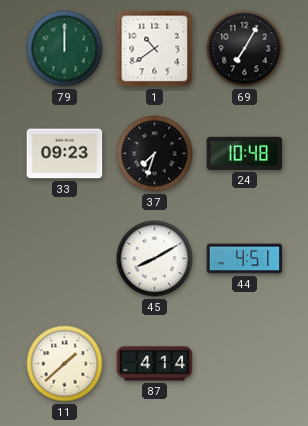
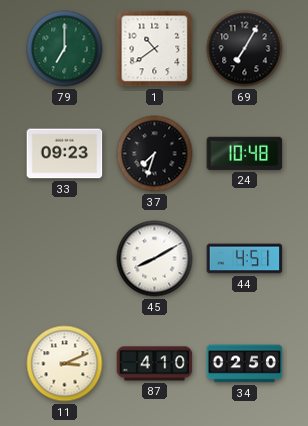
79: 12:00 -> 7:00 (65, 49)
11: 1:38 -> 3:11 (65, 364)
87: 4:14 -> 4:10 (155, 364)
34: none -> 02:50 (245, 364)
